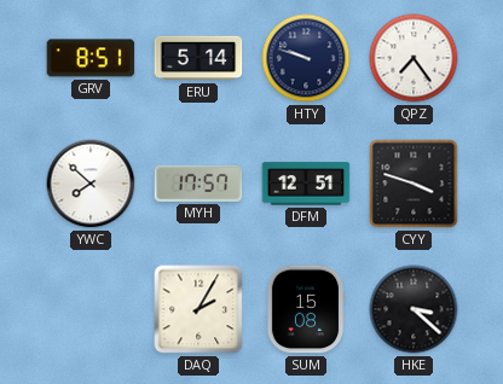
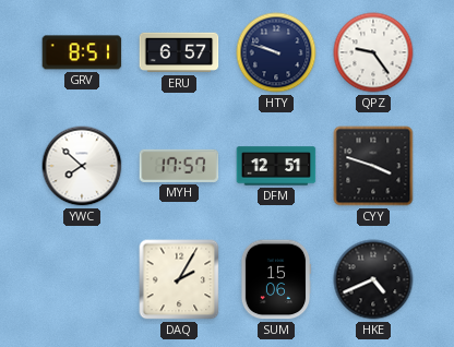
ERU: 5:14 -> 6:57 (179, 52)
QPZ: 7:24 -> 9:24 (373, 52)
SUM: 15:08 -> 15:06 (276, 279)
HKE: 3:22 -> 4:41 (373, 279)
